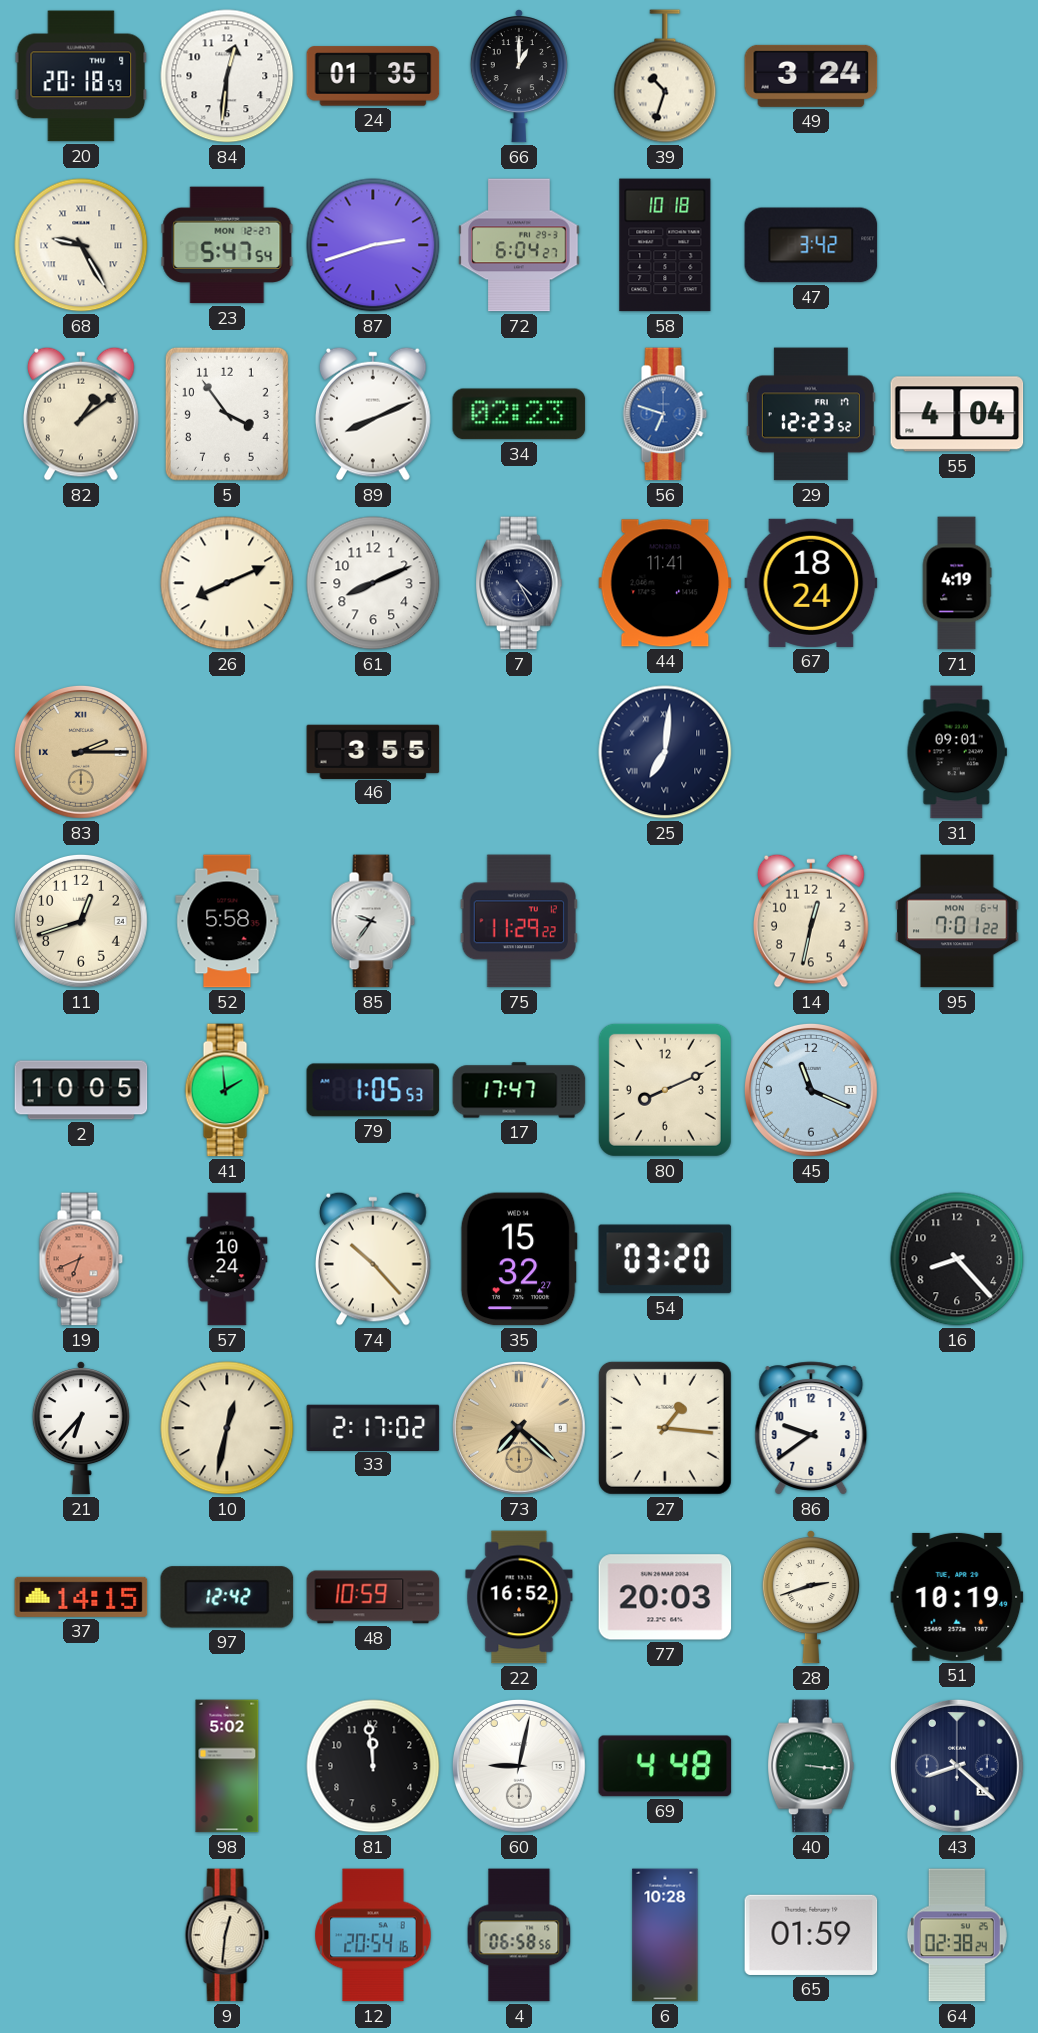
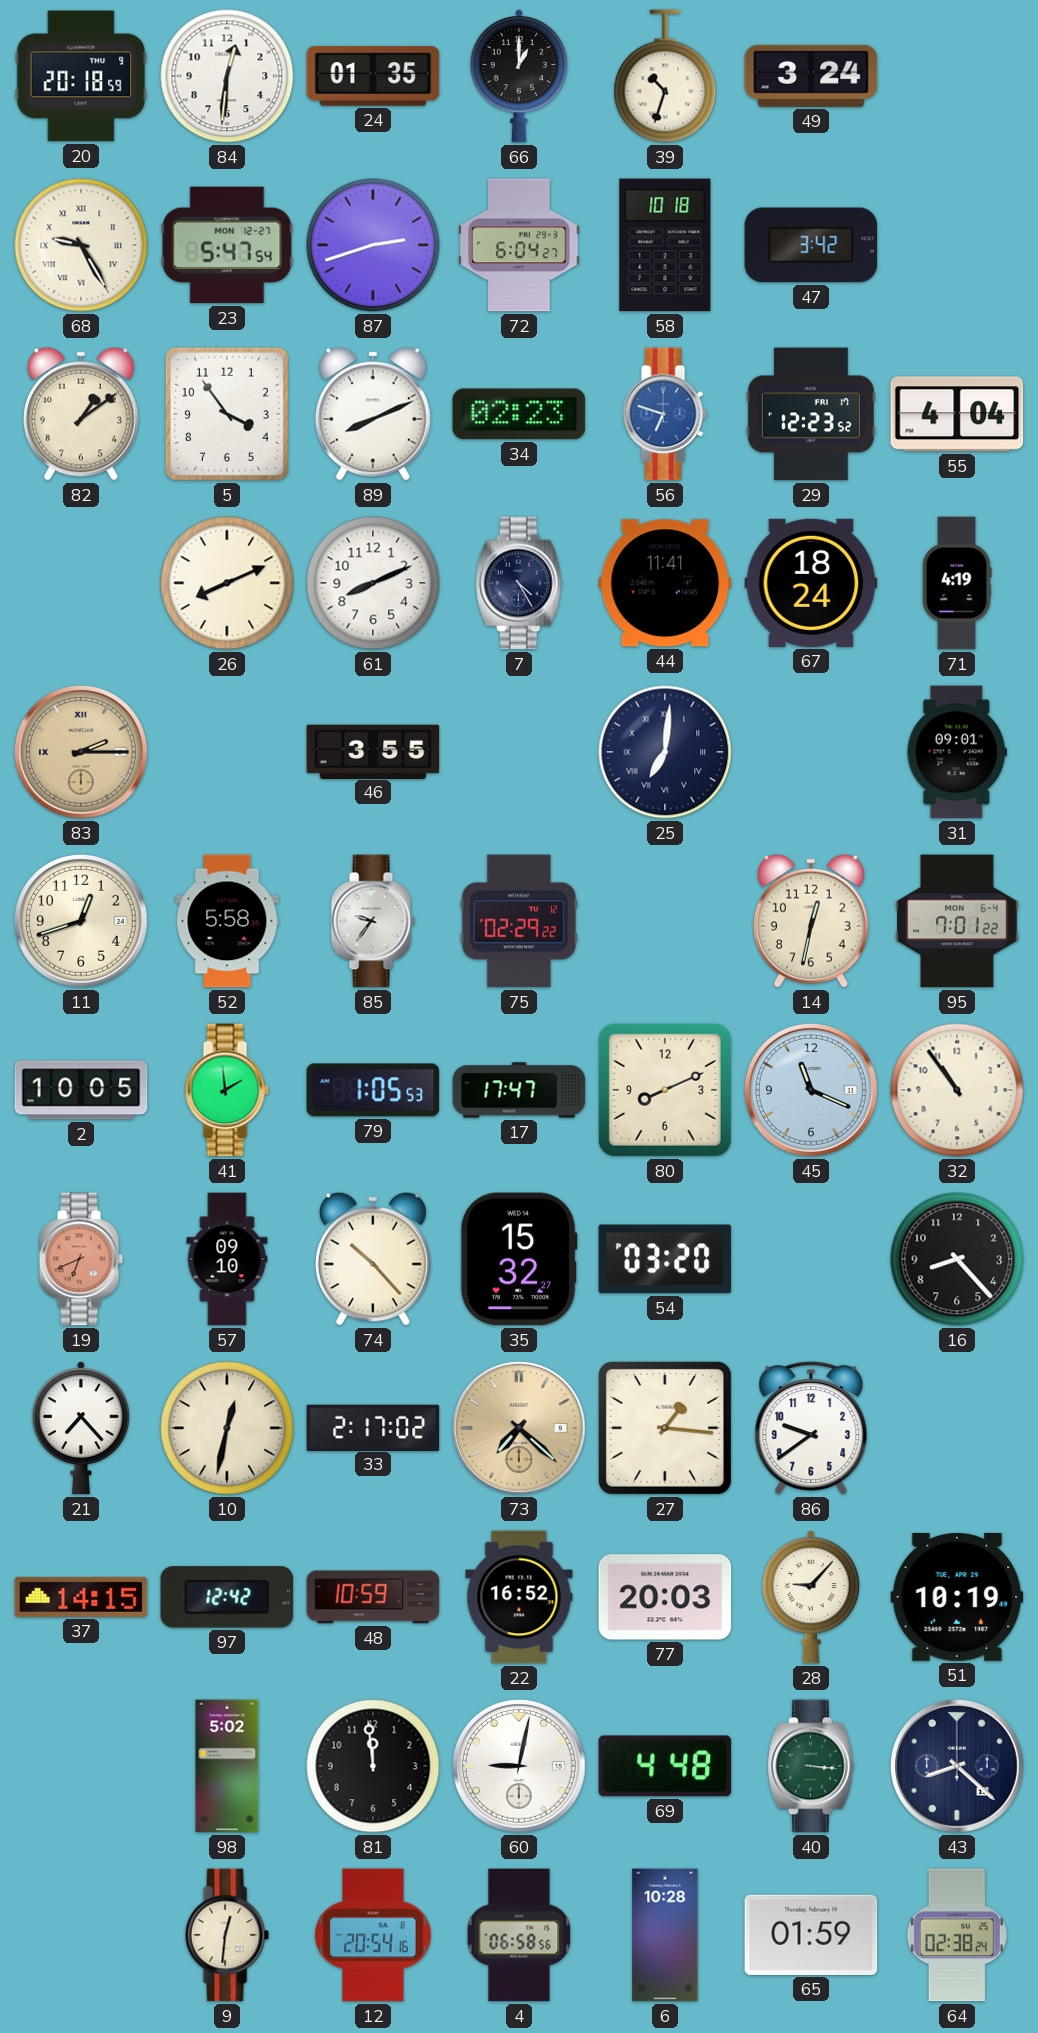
75: 11:29 -> 02:29 (519, 921)
32: none -> 10:54 (957, 1090)
57: 10:24 -> 09:10 (227, 1259)
21: 6:37 -> 7:23 (81, 1428)
28: 2:42 -> 9:07 (811, 1597)
